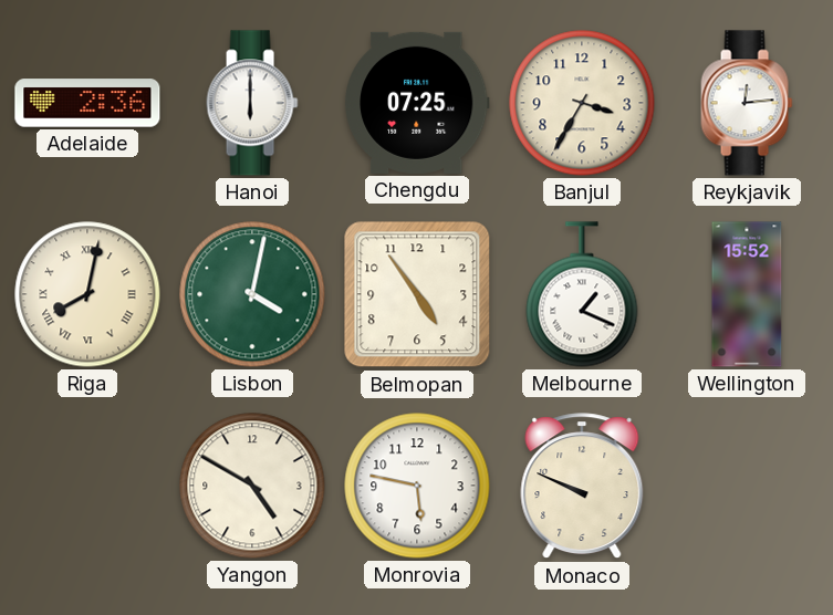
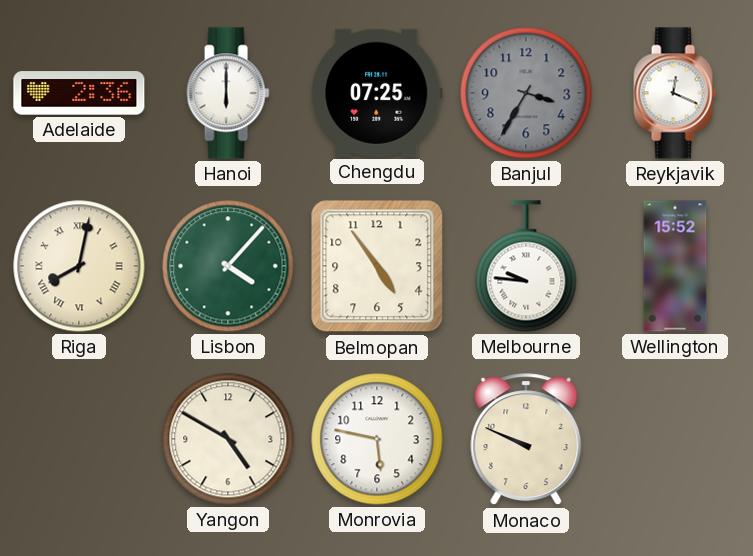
Banjul dial: cream -> grey (526, 93)
Reykjavik: 12:14 -> 12:19 (675, 93)
Lisbon: 4:02 -> 4:07 (228, 266)
Melbourne: 1:19 -> 9:46 (526, 266)
